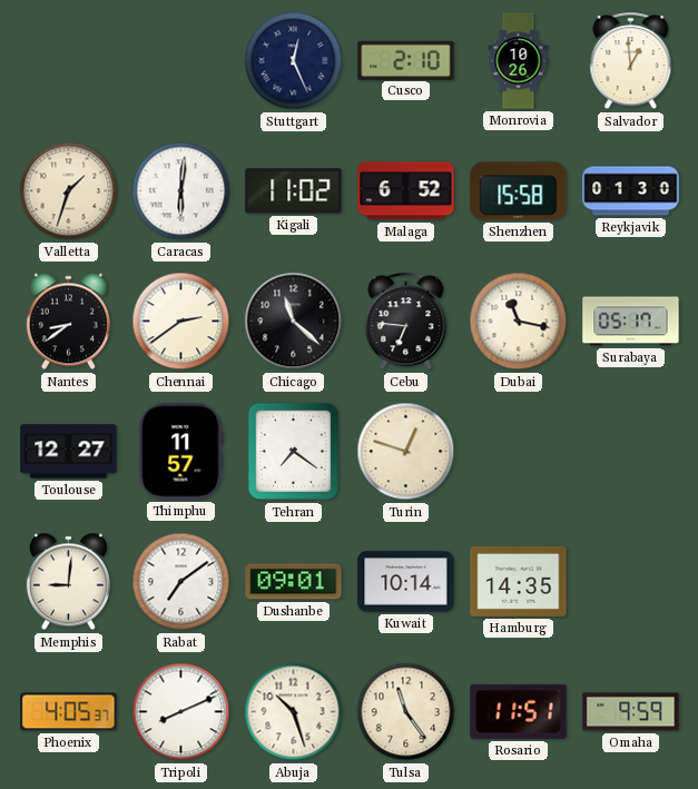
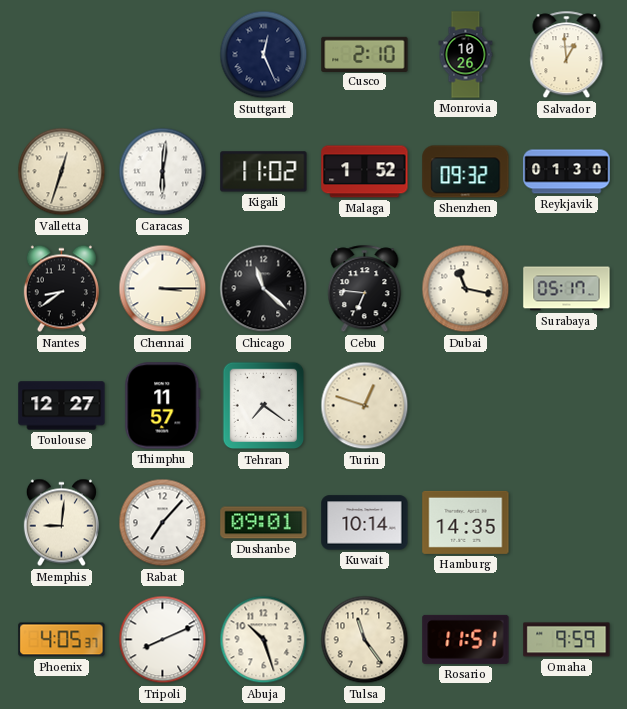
Valletta: 1:33 -> 12:33 (62, 172)
Malaga: 6:52 -> 1:52 (365, 172)
Shenzhen: 15:58 -> 09:32 (466, 172)
Chennai: 2:39 -> 3:15 (163, 289)
Rabat: 7:09 -> 7:07 (163, 523)
